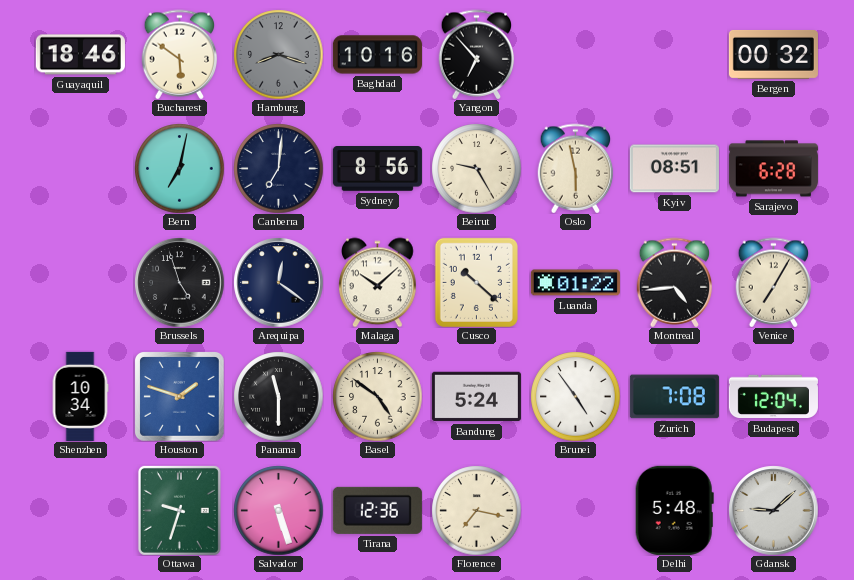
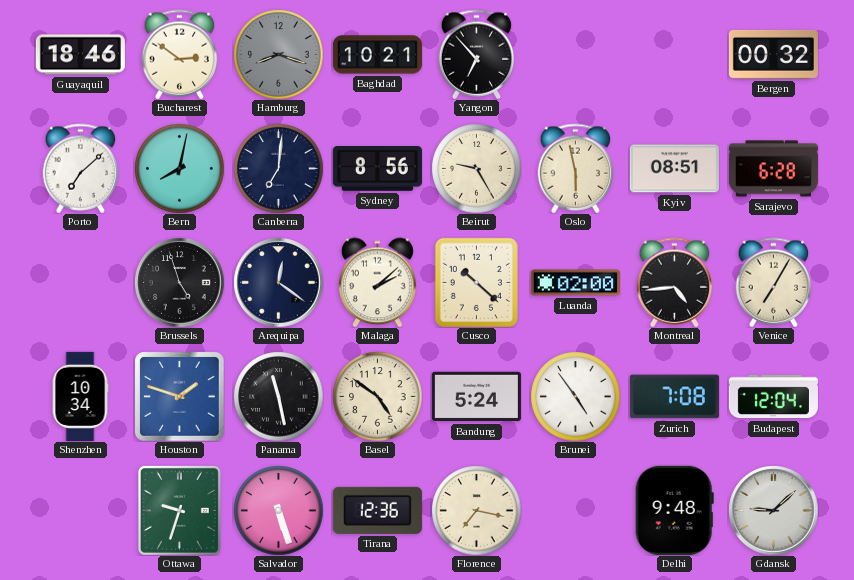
Bucharest: 5:51 -> 2:51 (180, 54)
Baghdad: 10:16 -> 10:21 (377, 55)
Porto: none -> 7:08 (81, 168)
Bern: 7:02 -> 8:02 (179, 168)
Malaga: 10:08 -> 2:08 (378, 282)
Luanda: 01:22 -> 02:00 (575, 283)
Panama: 11:30 -> 11:28 (278, 396)
Delhi: 5:48 -> 9:48 (674, 510)
